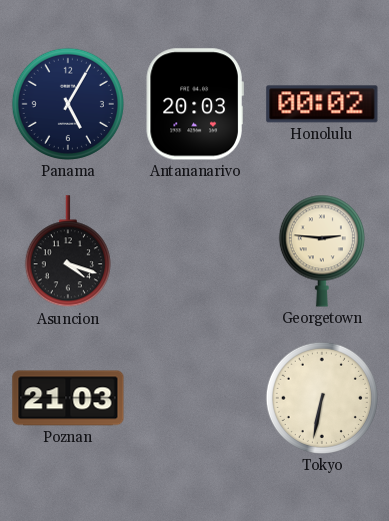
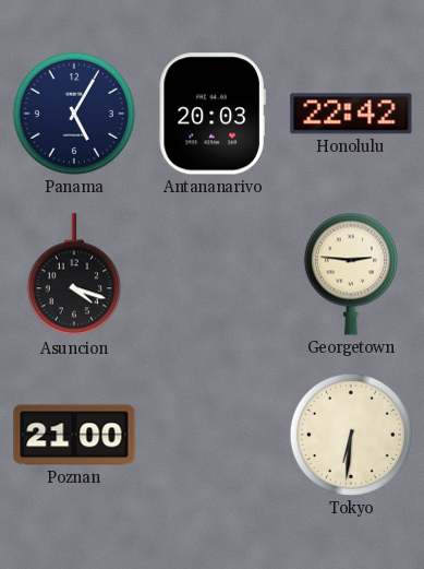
Honolulu: 00:02 -> 22:42 (351, 114)
Poznan: 21:03 -> 21:00 (74, 435)
Tokyo: 6:32 -> 6:31 (351, 435)
